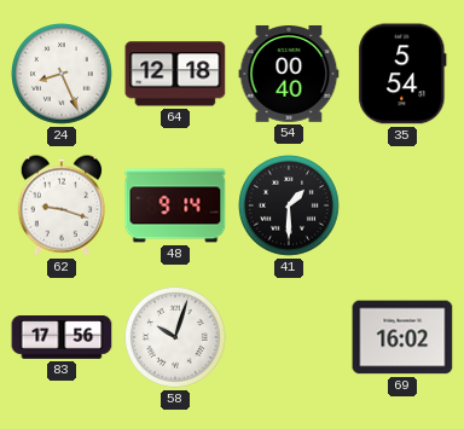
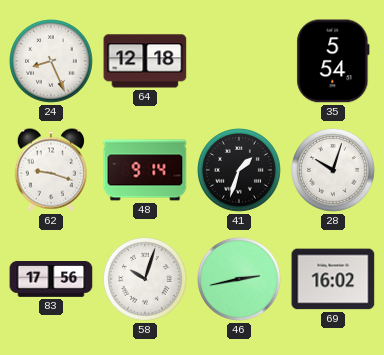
54: 00:40 -> none (289, 75)
41: 1:30 -> 1:33 (240, 171)
28: none -> 10:03 (334, 171)
46: none -> 2:43 (240, 280)
